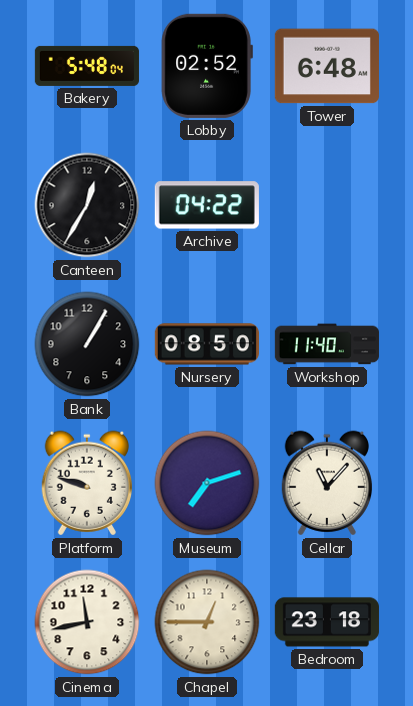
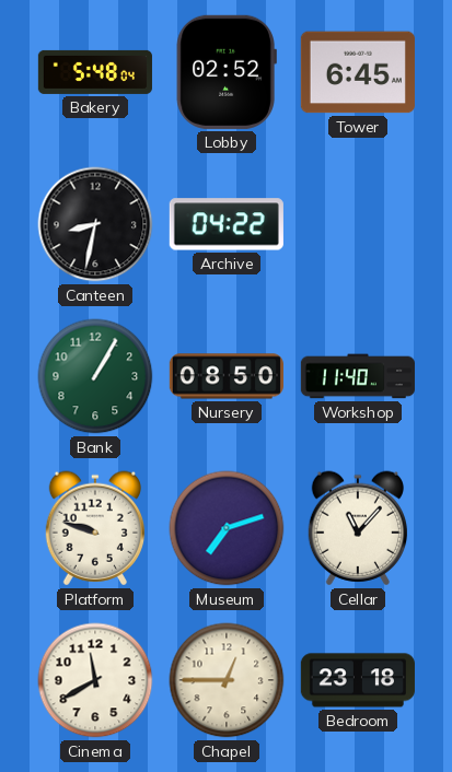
Tower: 6:48 -> 6:45 (358, 72)
Canteen: 12:35 -> 8:32 (95, 224)
Bank dial: black -> green (95, 376)
Cinema: 11:43 -> 11:40 (95, 680)
